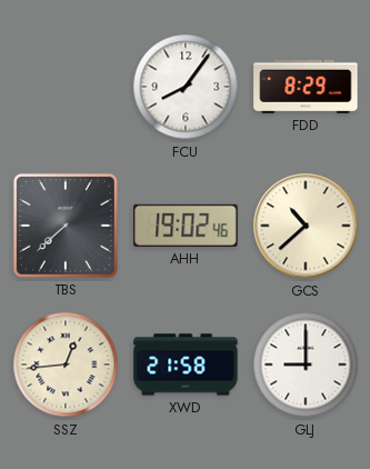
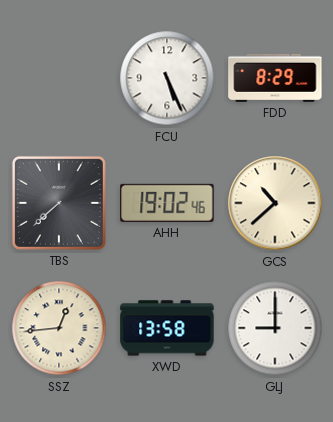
FCU: 8:06 -> 5:26 (167, 78)
XWD: 21:58 -> 13:58 (167, 328)
